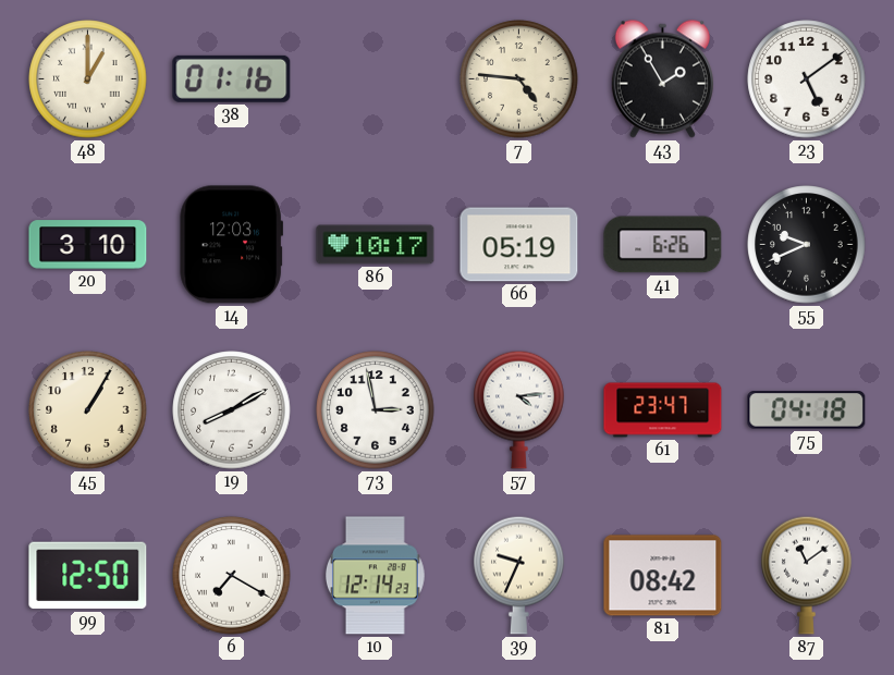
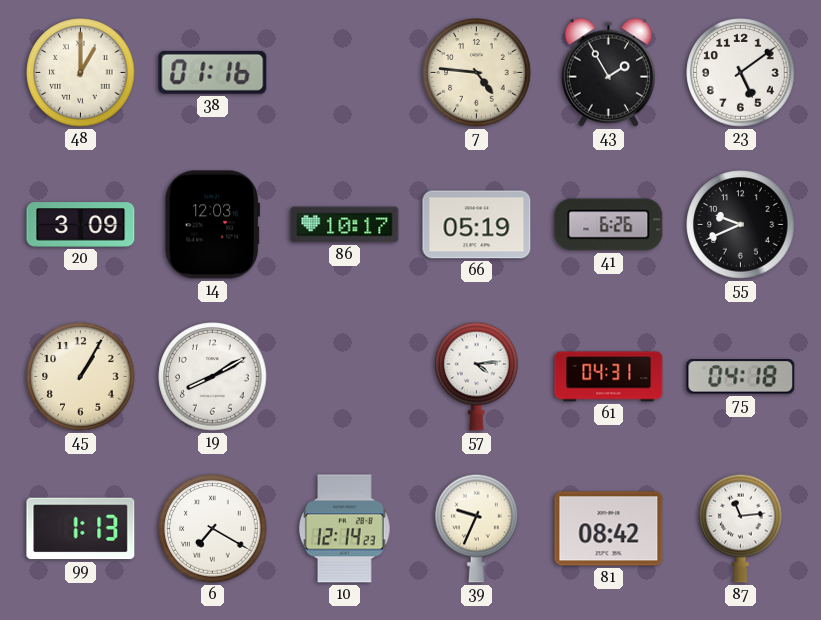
20: 3:10 -> 3:09 (81, 225)
73: 2:58 -> none (376, 410)
61: 23:47 -> 04:31 (609, 377)
99: 12:50 -> 1:13 (81, 529)
87: 11:09 -> 11:14 (741, 528)
